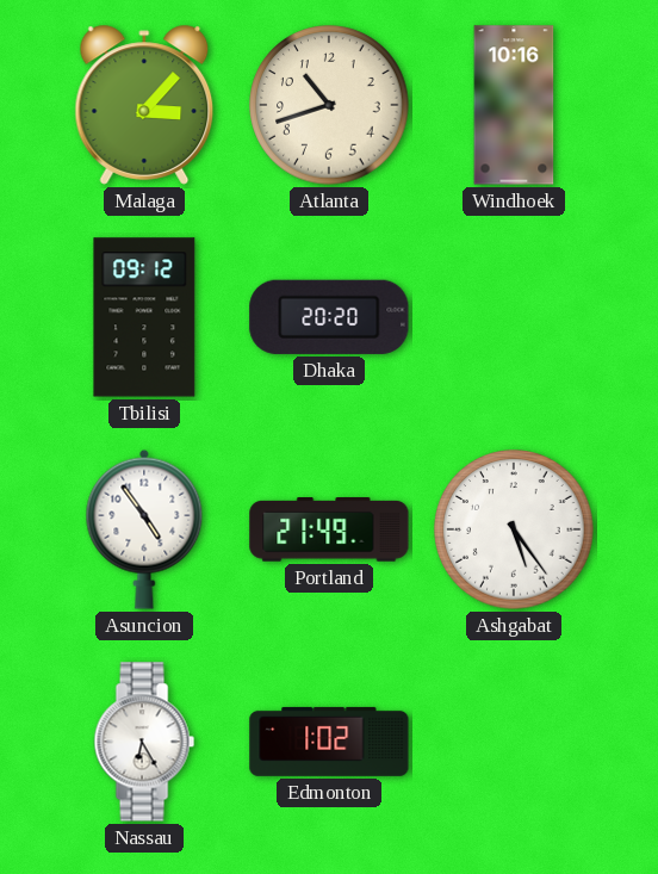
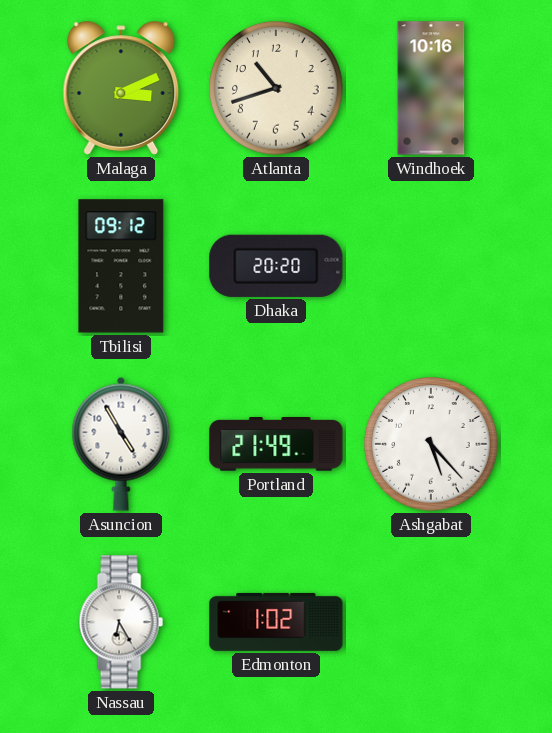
Malaga: 3:07 -> 3:11 (121, 88)
Asuncion: 4:54 -> 4:55 (121, 444)
Ashgabat: 5:24 -> 5:23 (431, 444)
